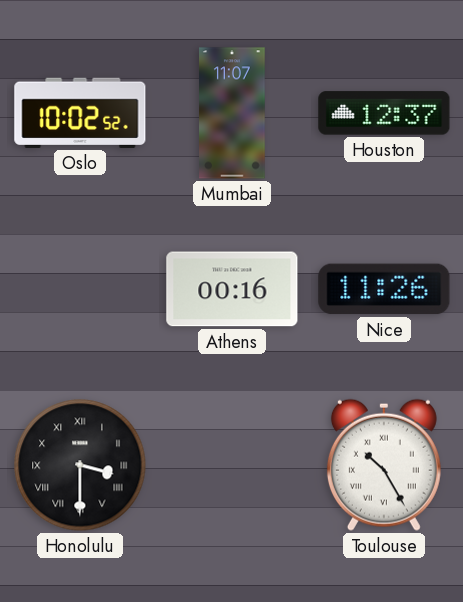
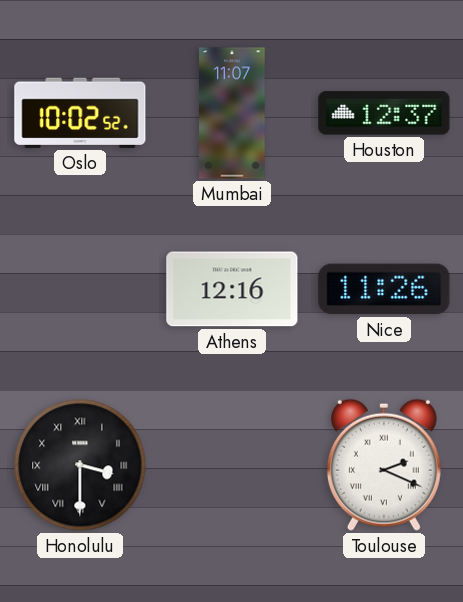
Athens: 00:16 -> 12:16 (232, 289)
Toulouse: 10:25 -> 2:19 (384, 465)
